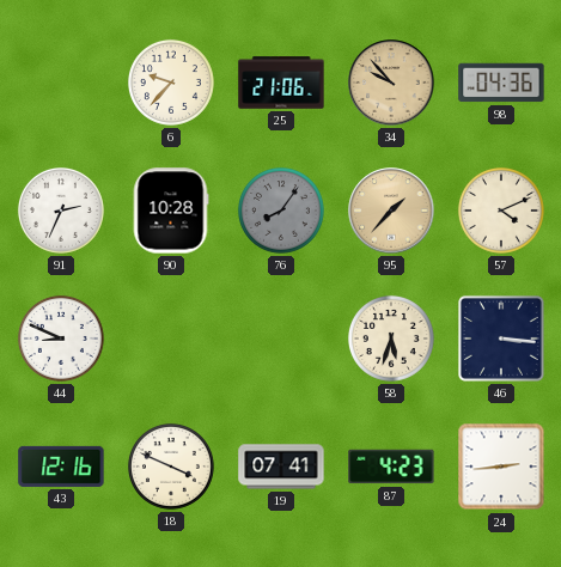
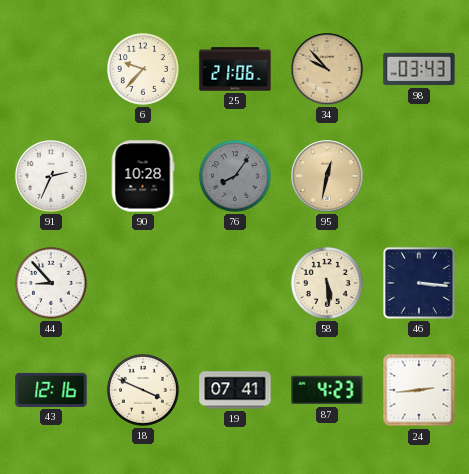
98: 04:36 -> 03:43 (419, 69)
95: 1:37 -> 12:32 (327, 176)
57: 4:11 -> none (501, 211)
44: 8:49 -> 8:53 (51, 283)
58: 5:33 -> 5:29 (327, 283)
